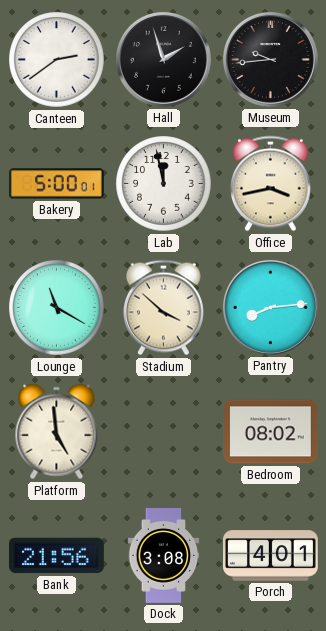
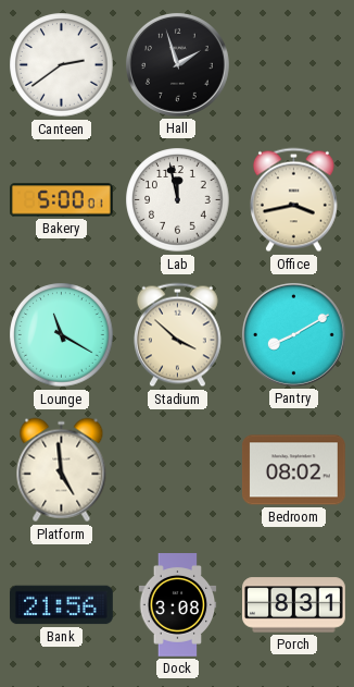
Museum: 9:44 -> none (270, 59)
Pantry: 8:14 -> 8:10 (293, 334)
Porch: 4:01 -> 8:31 (294, 605)
